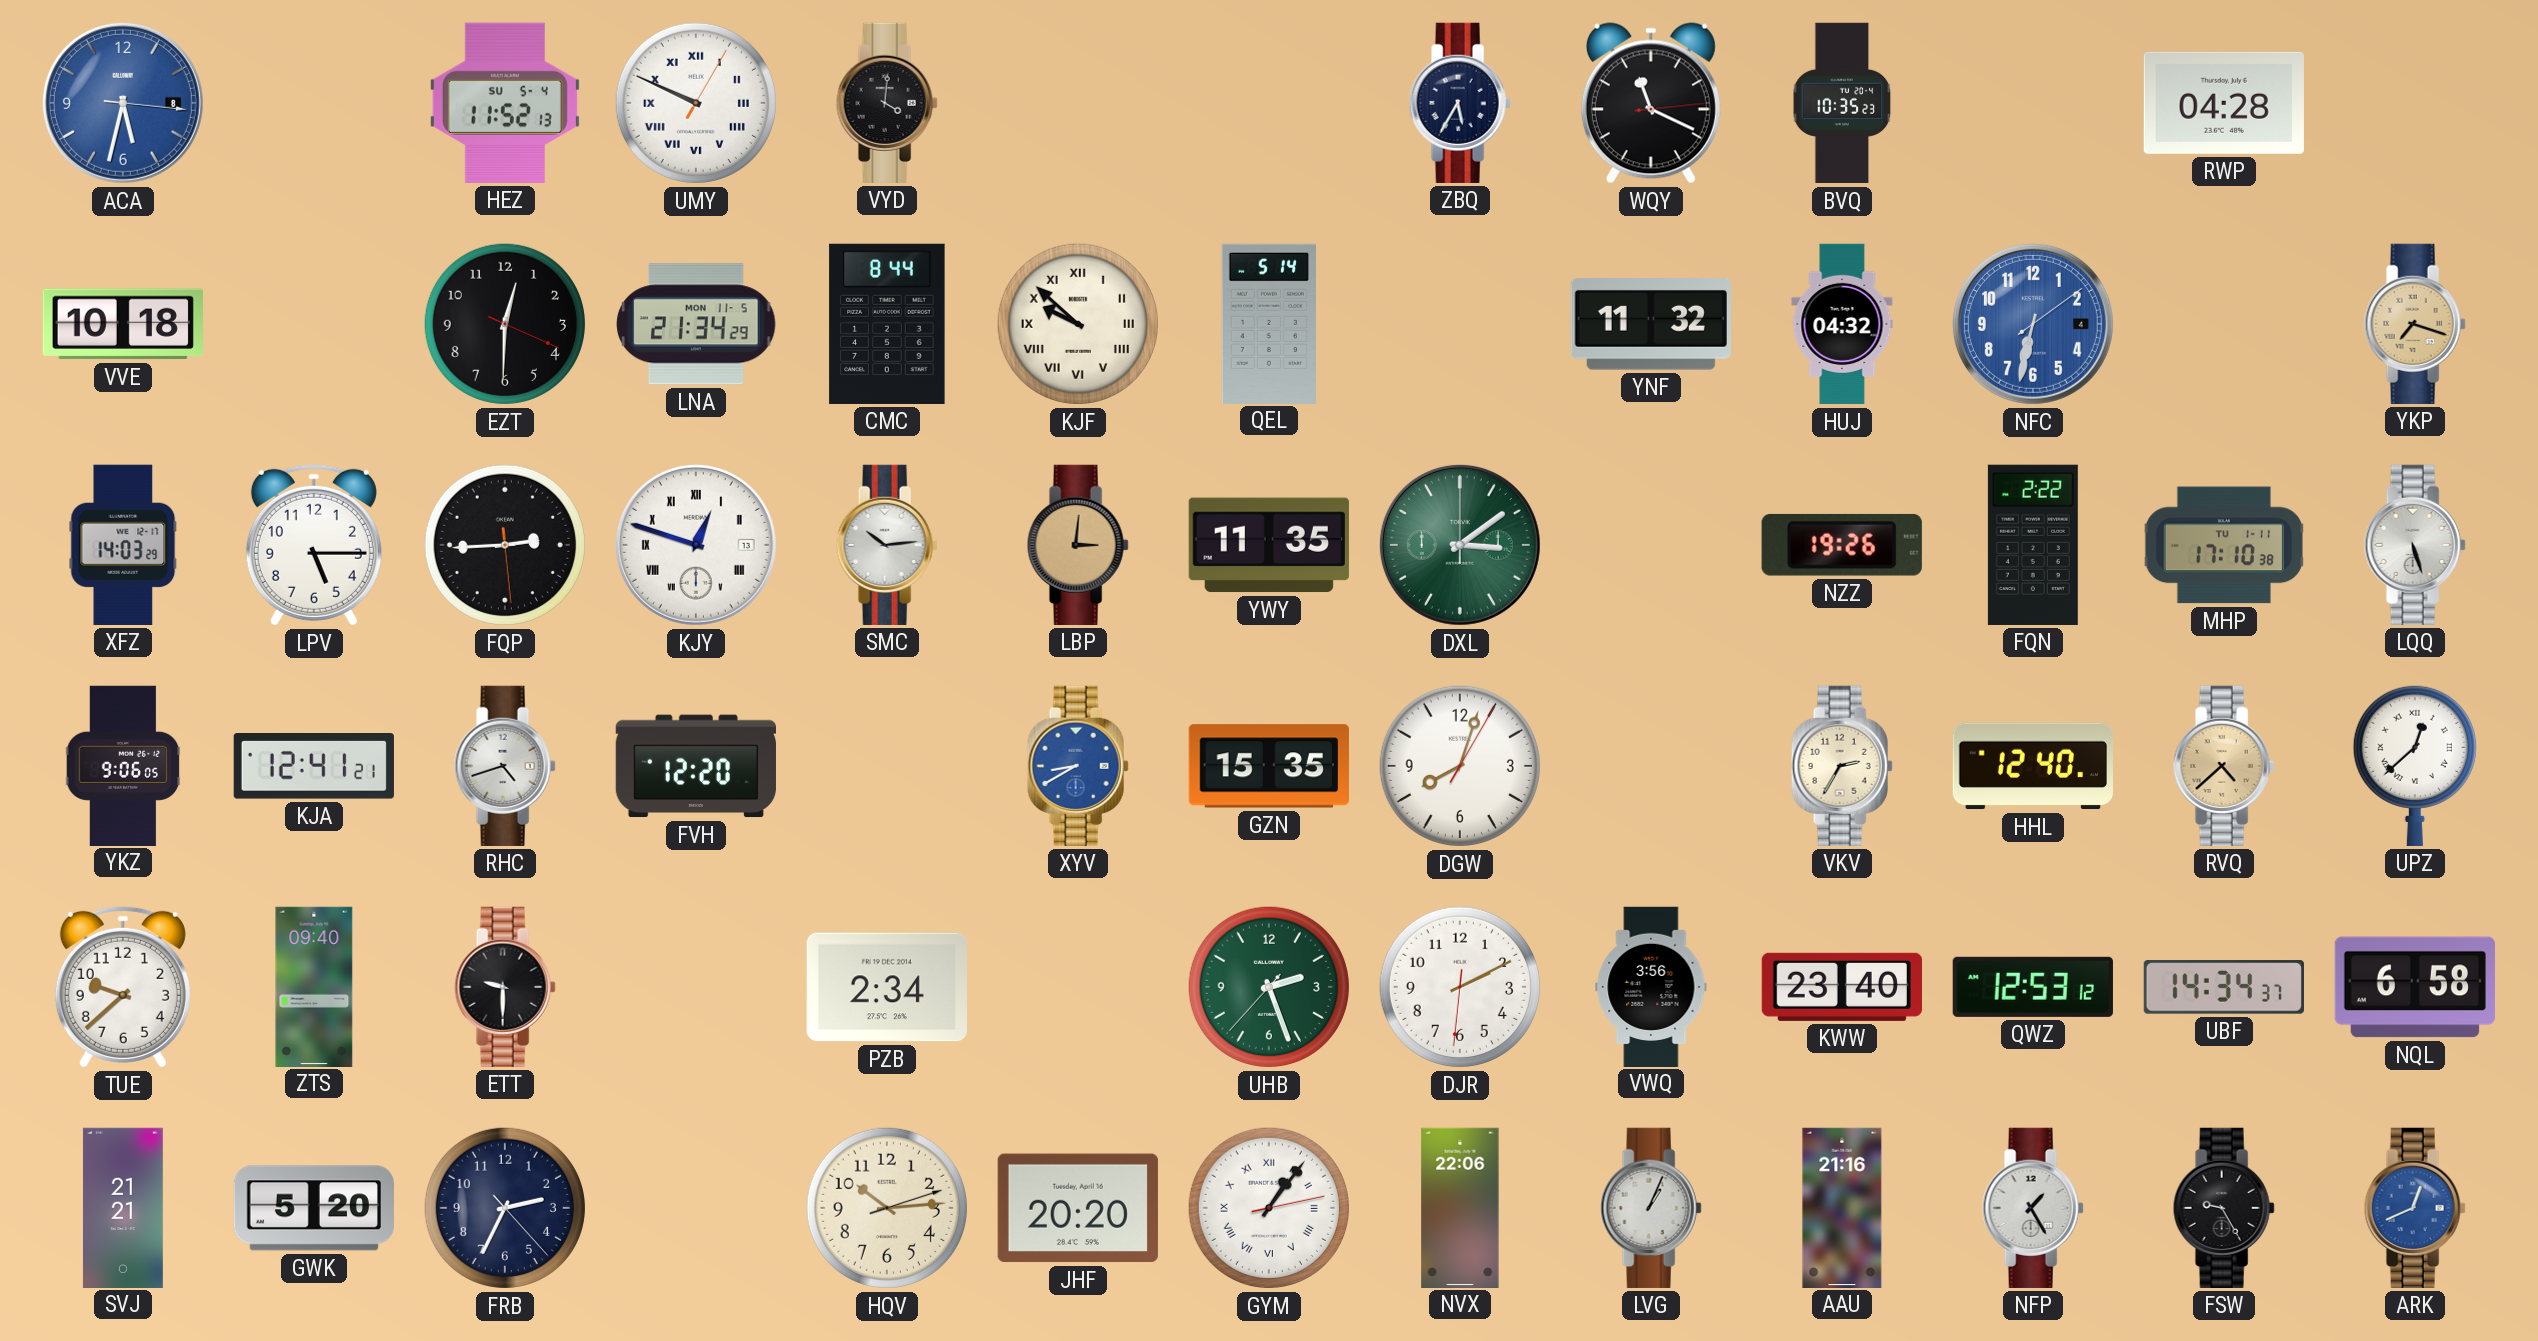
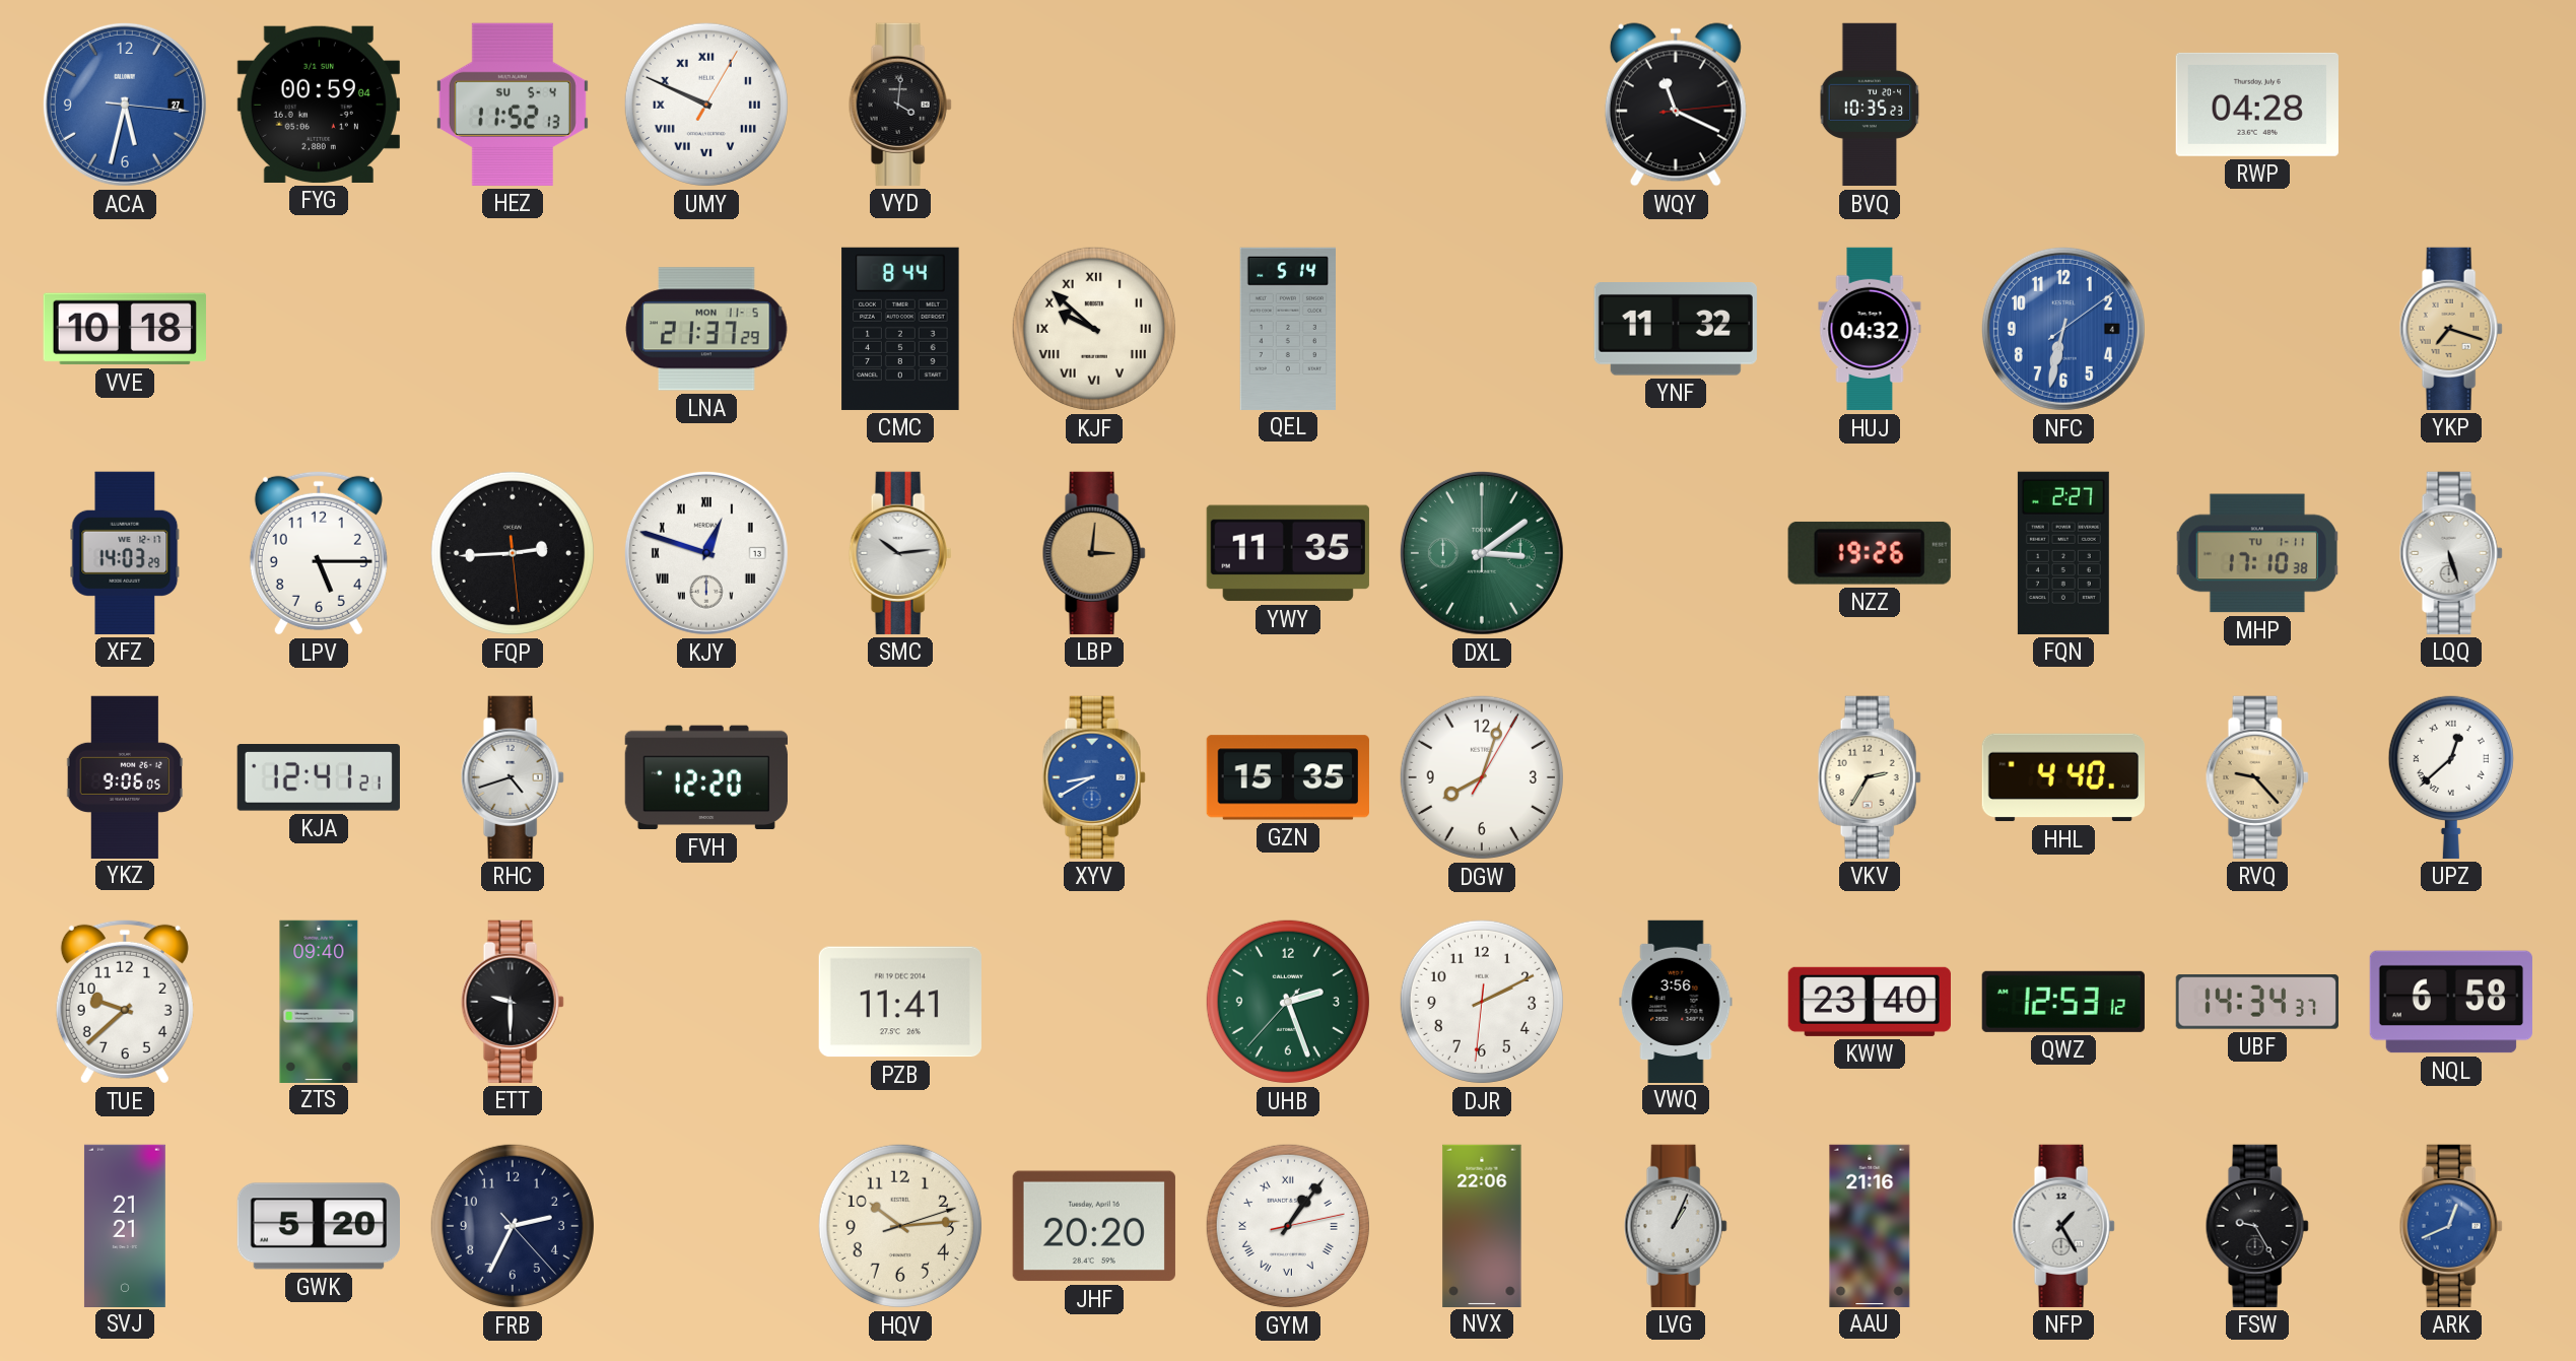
ACA date: 8 -> 27 (125, 105)
FYG: none -> 00:59 (319, 105)
ZBQ: 5:35 -> none (1460, 103)
EZT: 12:30 -> none (505, 324)
LNA: 21:34 -> 21:37 (706, 329)
FQN: 2:22 -> 2:27 (2063, 553)
HHL: 12:40 -> 4:40 (2062, 777)
RVQ: 4:38 -> 9:23 (2257, 777)
PZB: 2:34 -> 11:41 (900, 1002)
